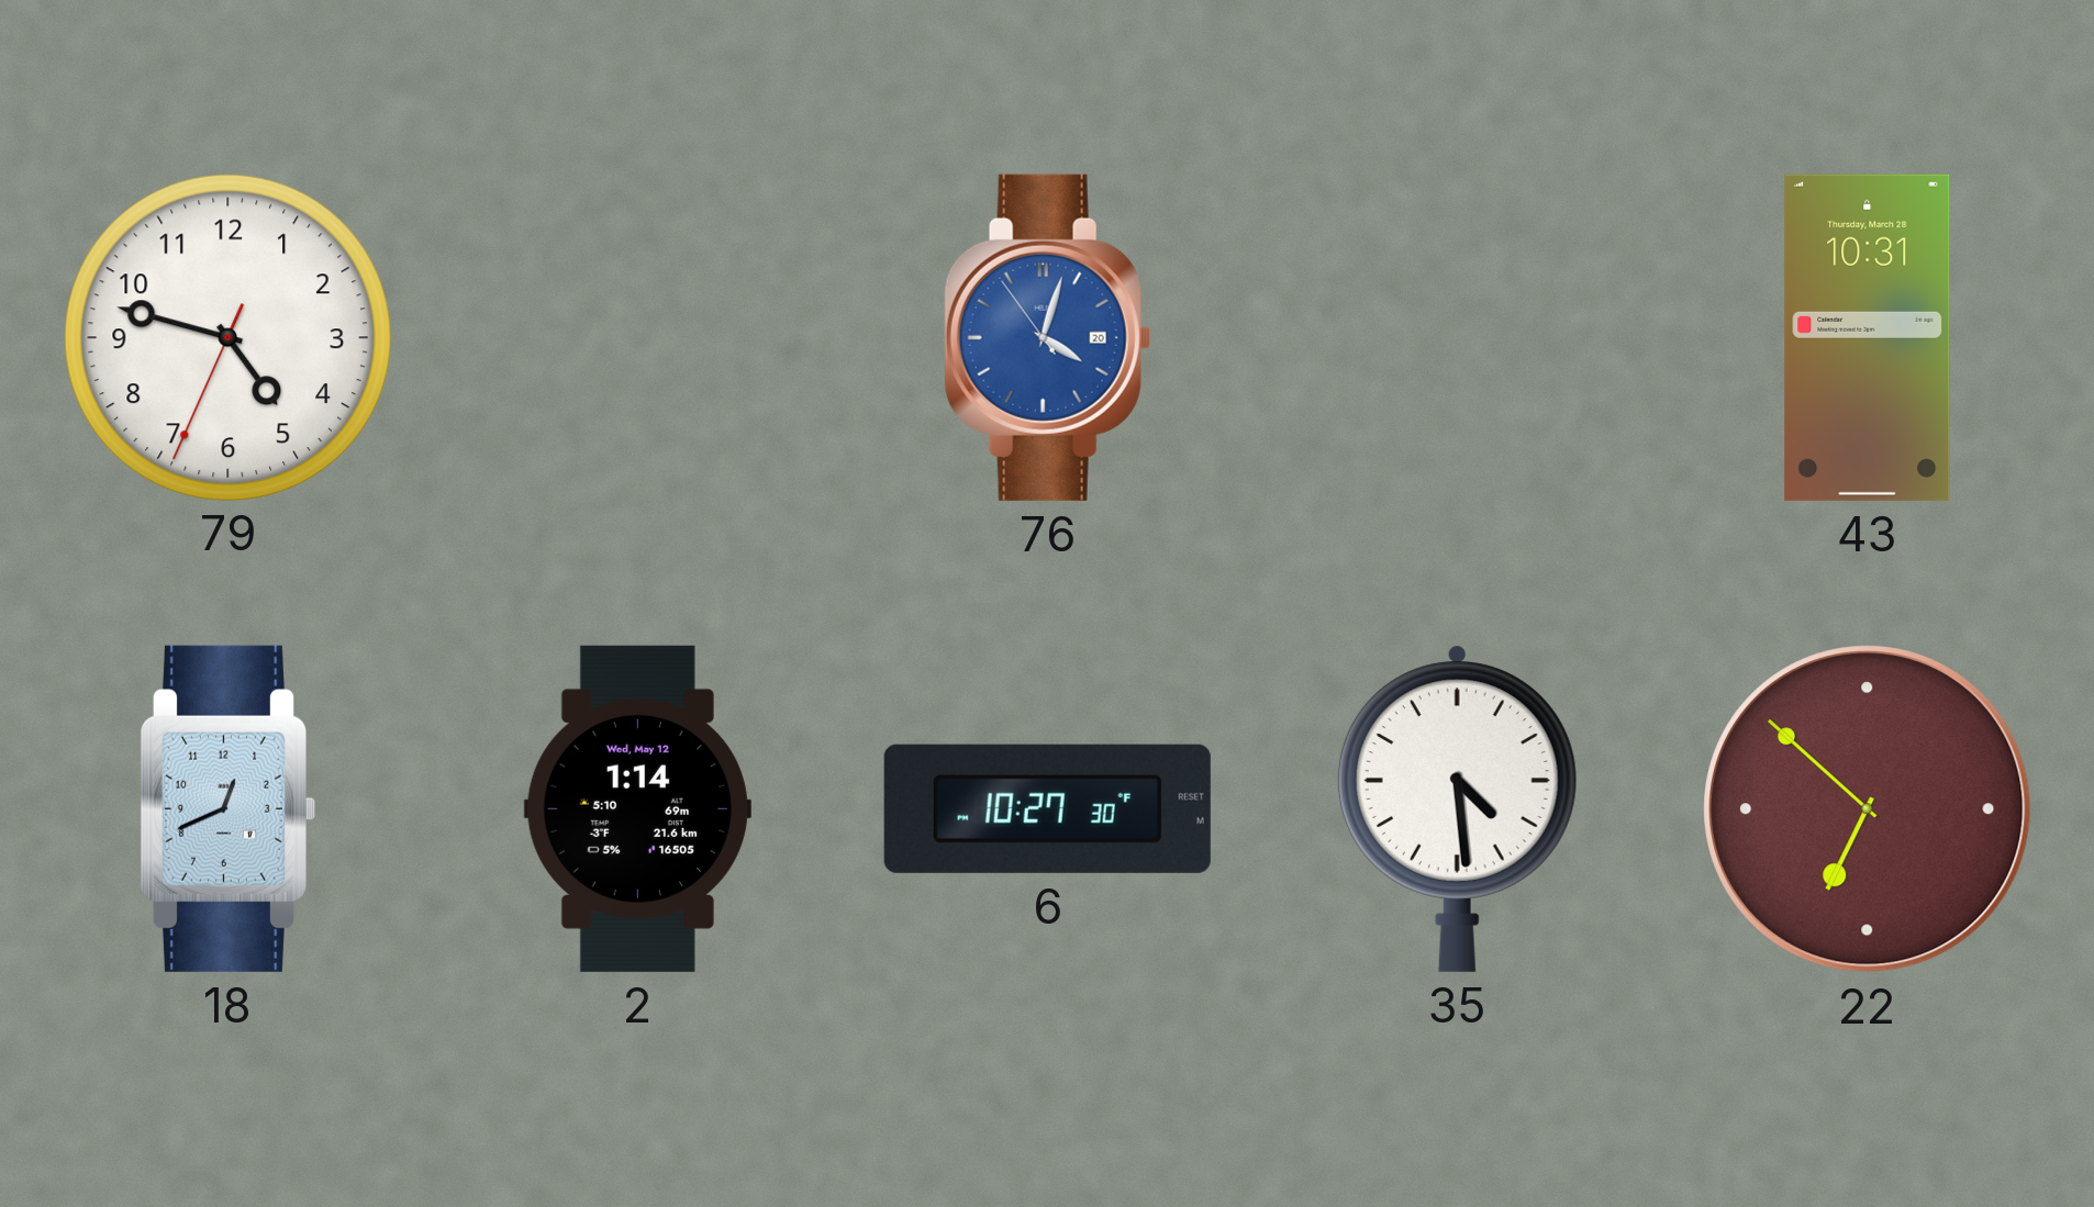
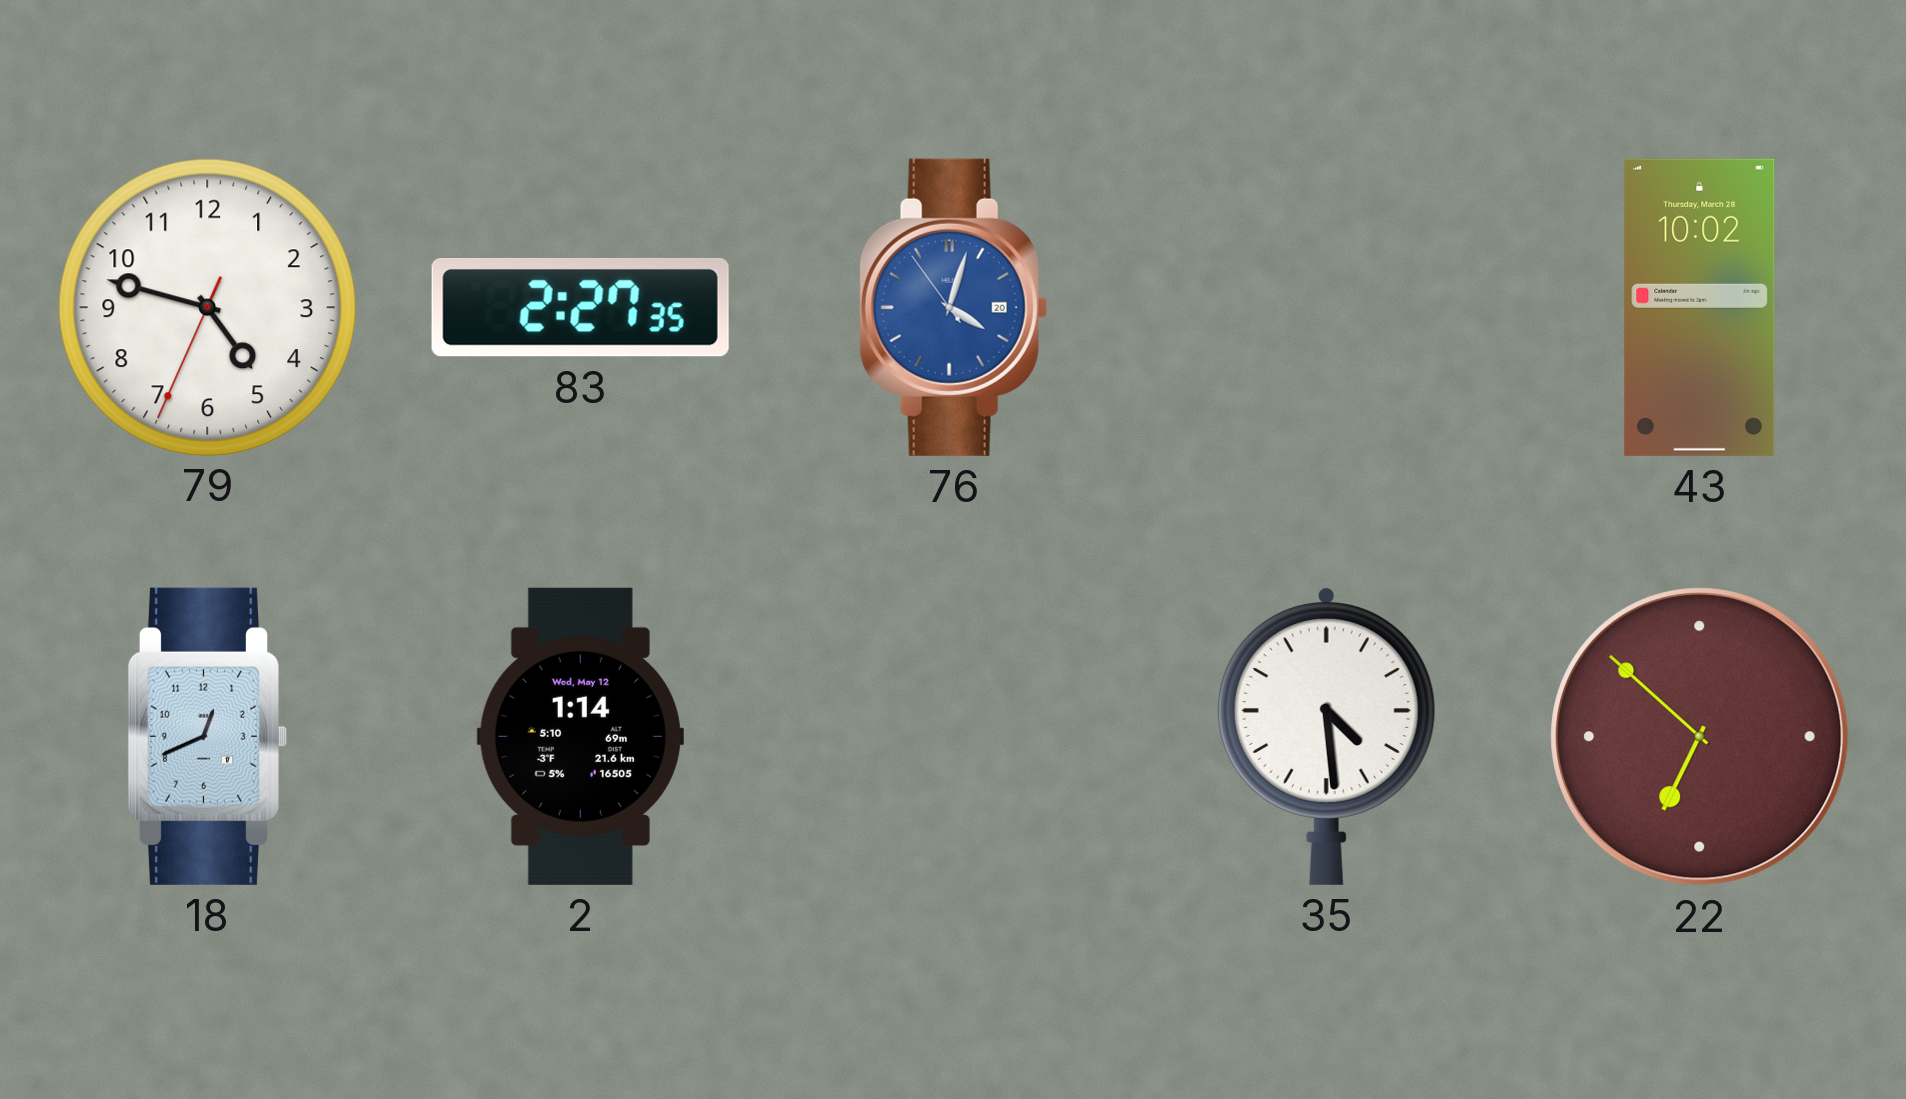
83: none -> 2:27 (580, 307)
43: 10:31 -> 10:02 (1700, 307)
6: 10:27 -> none (1047, 808)
